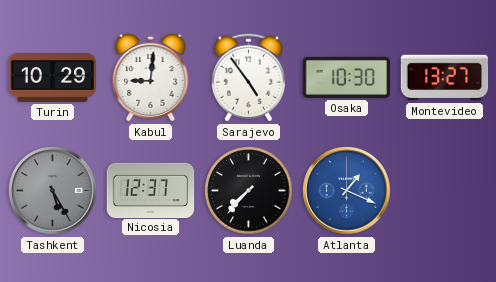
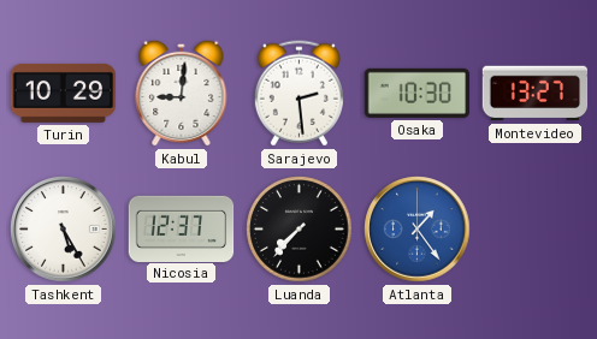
Sarajevo: 4:54 -> 2:29 (298, 94)
Tashkent dial: grey -> white (64, 230)
Atlanta: 1:19 -> 1:24 (418, 230)
